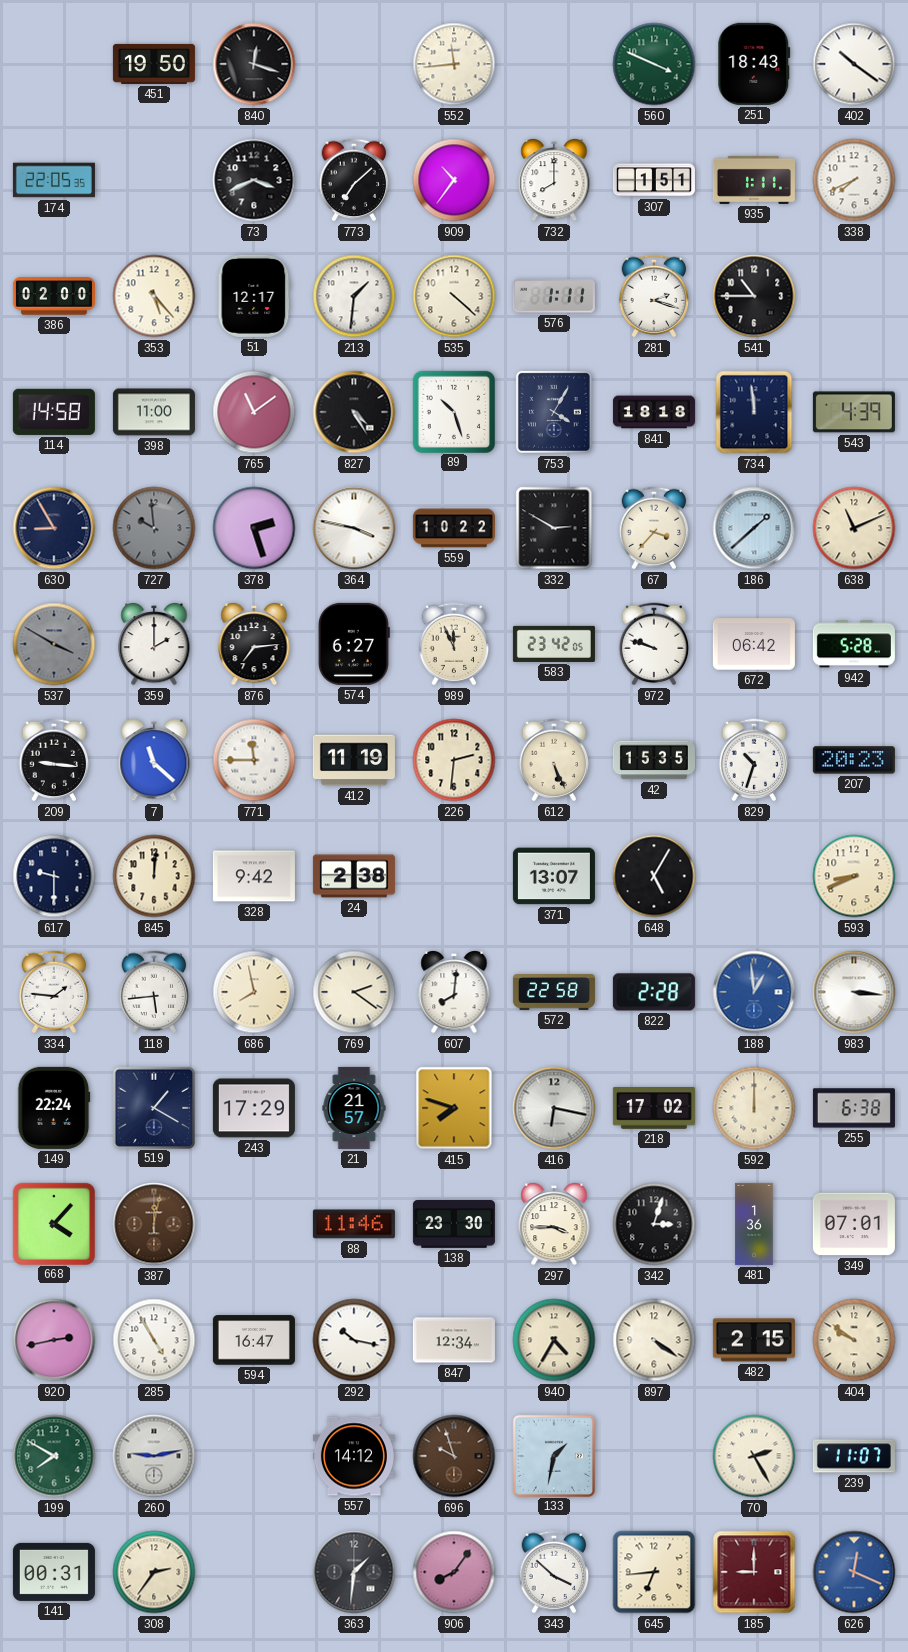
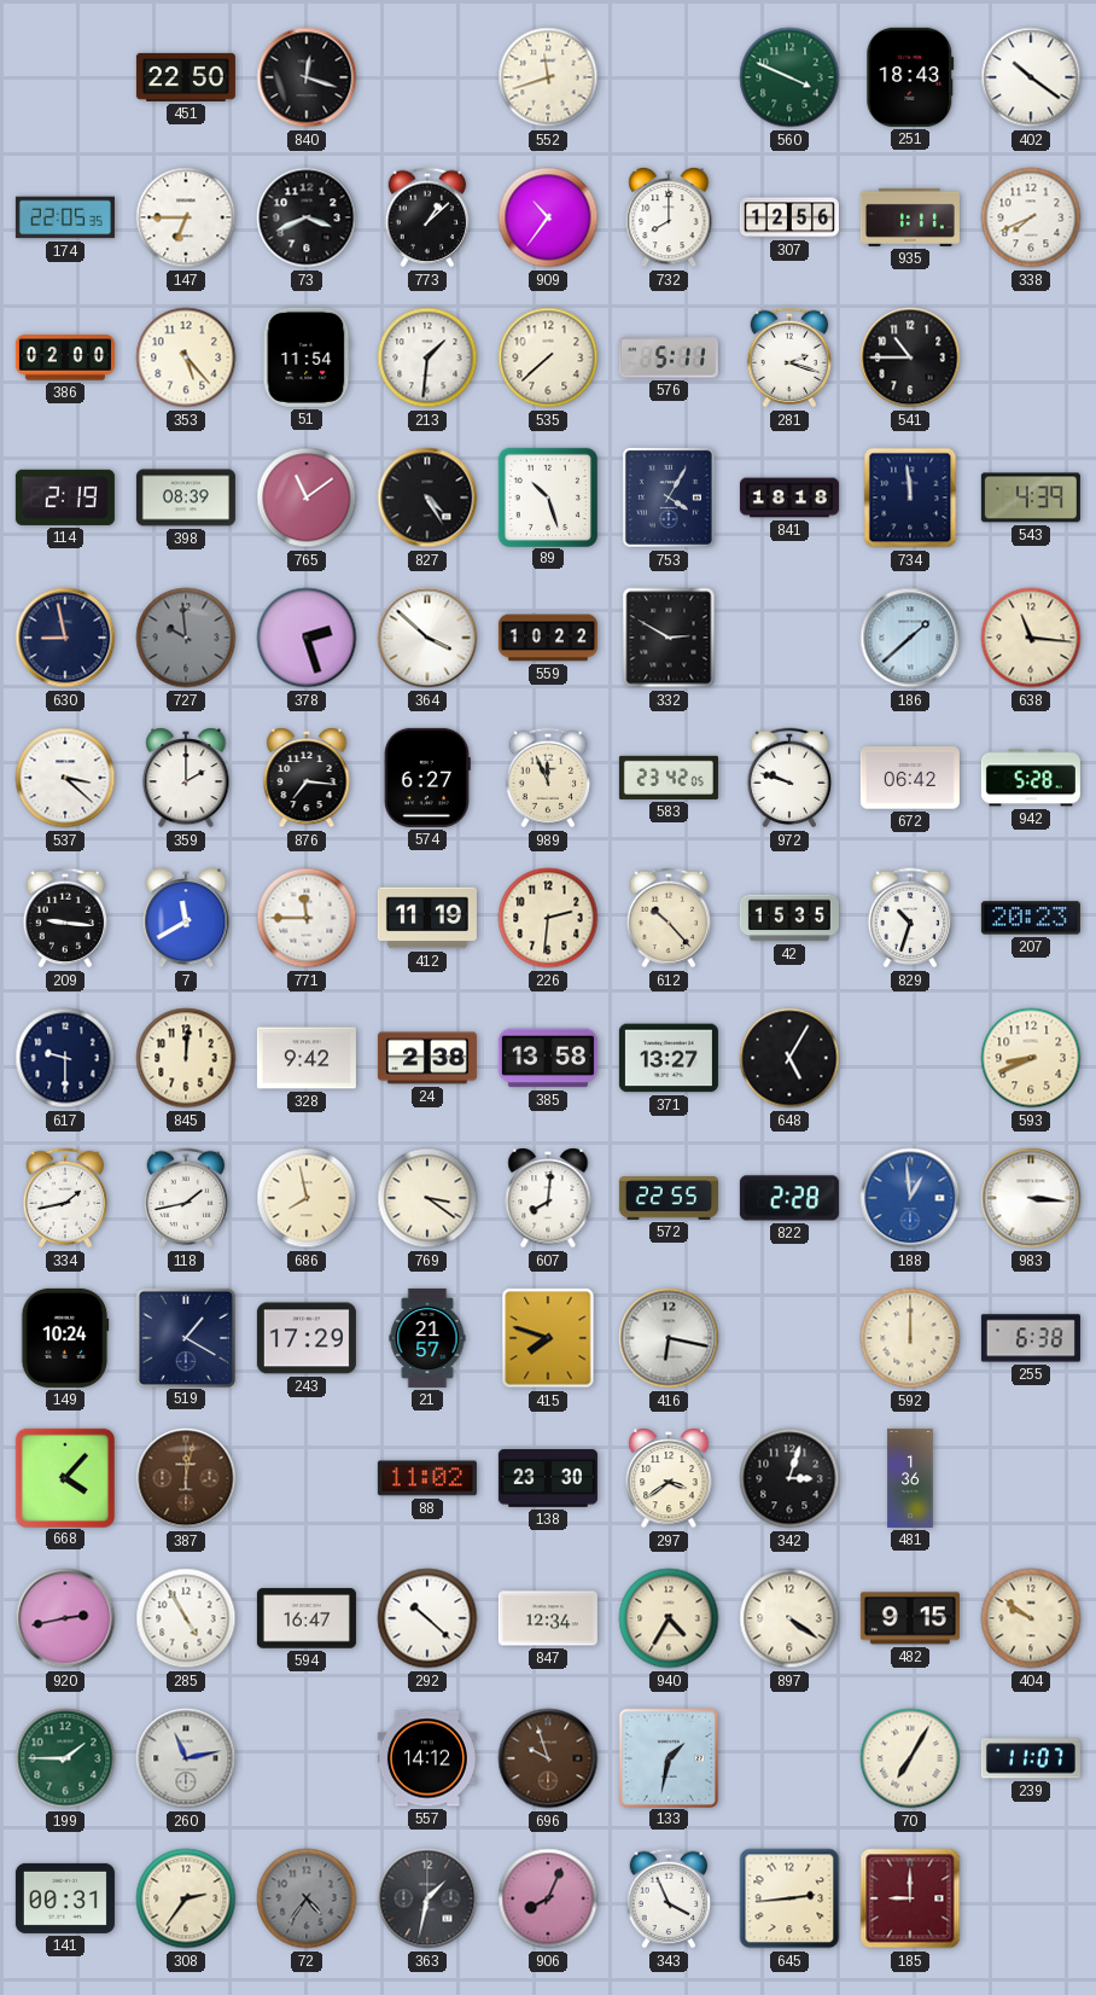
451: 19:50 -> 22:50 (186, 77)
552: 11:44 -> 11:42 (548, 77)
147: none -> 6:45 (186, 217)
773: 7:08 -> 1:08 (427, 217)
307: 1:51 -> 12:56 (789, 217)
51: 12:17 -> 11:54 (307, 357)
535: 4:22 -> 7:38 (548, 357)
576: 1:11 -> 5:11 (669, 357)
114: 14:58 -> 2:19 (65, 498)
398: 11:00 -> 08:39 (186, 498)
630: 8:55 -> 8:58 (65, 638)
364: 3:47 -> 3:52 (427, 638)
67: 3:37 -> none (654, 528)
638: 11:11 -> 11:16 (1031, 638)
537: 3:50 -> 3:22 (65, 778)
537 dial: grey -> white (65, 778)
876: 7:14 -> 7:16 (307, 779)
7: 11:22 -> 11:40 (186, 919)
612: 5:26 -> 10:23 (669, 918)
385: none -> 13:58 (548, 1058)
371: 13:07 -> 13:27 (669, 1058)
334: 1:46 -> 1:43 (65, 1198)
118: 5:44 -> 1:43 (186, 1198)
769: 2:21 -> 3:21 (427, 1198)
572: 22:58 -> 22:55 (669, 1198)
149: 22:24 -> 10:24 (65, 1338)
218: 17:02 -> none (654, 1109)
88: 11:46 -> 11:02 (427, 1478)
297: 3:45 -> 3:39 (669, 1479)
349: 07:01 -> none (854, 1224)
292: 10:17 -> 10:22 (427, 1618)
482: 2:15 -> 9:15 (910, 1618)
199: 7:50 -> 1:45 (65, 1758)
260: 9:13 -> 11:13 (186, 1758)
70: 2:25 -> 7:05 (910, 1758)
72: none -> 4:36 (307, 1898)
363: 1:31 -> 1:32 (427, 1898)
906: 8:06 -> 8:04 (548, 1898)
343: 3:52 -> 3:56 (669, 1898)
645: 6:44 -> 2:44 (789, 1898)
626: 12:19 -> none (854, 1572)
